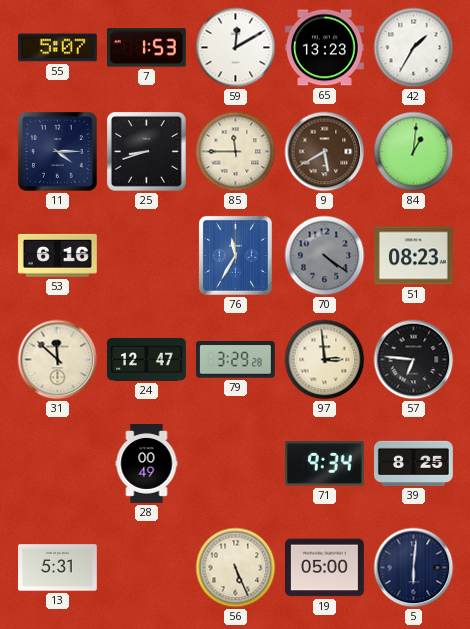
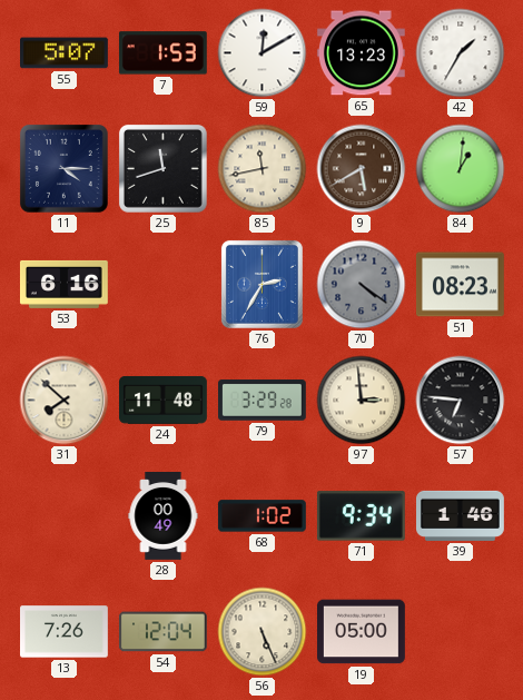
25: 8:42 -> 11:42 (162, 168)
85: 11:45 -> 11:43 (263, 169)
76: 11:35 -> 2:35 (261, 284)
31: 11:52 -> 7:52 (65, 401)
24: 12:47 -> 11:48 (164, 400)
68: none -> 1:02 (261, 516)
39: 8:25 -> 1:46 (461, 515)
13: 5:31 -> 7:26 (65, 632)
54: none -> 12:04 (162, 632)
5: 6:01 -> none (414, 568)
